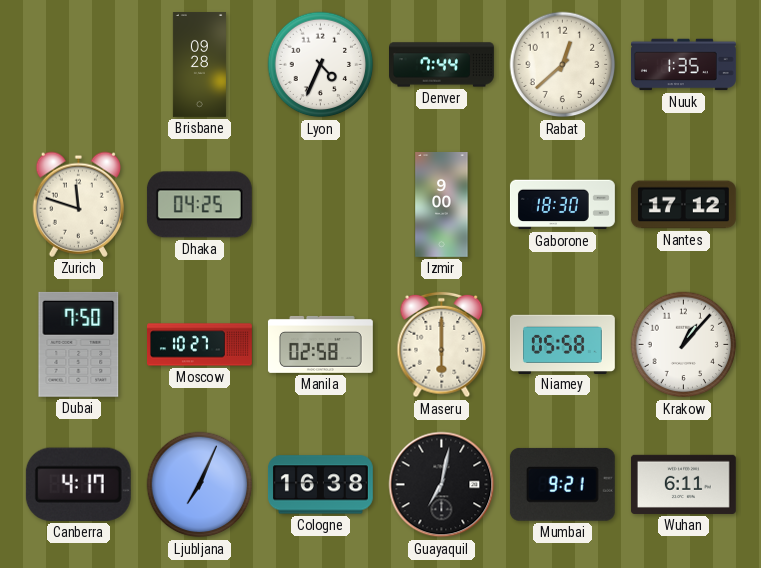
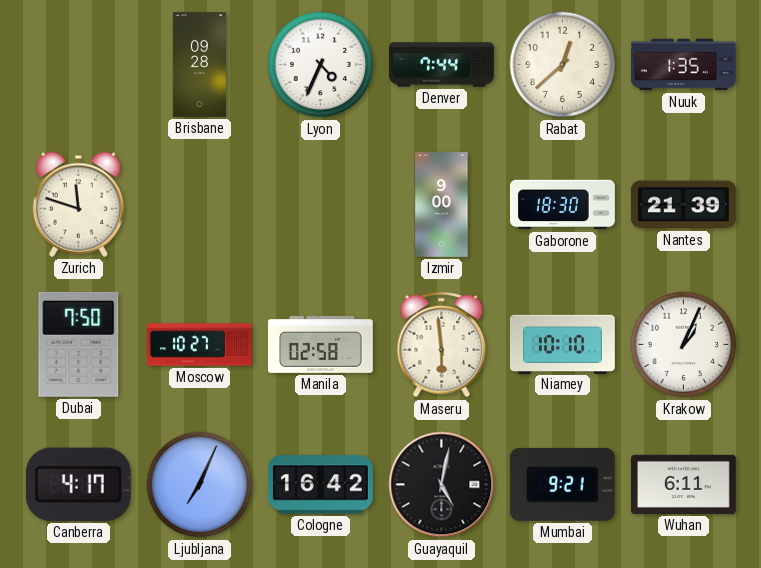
Dhaka: 04:25 -> none (199, 205)
Nantes: 17:12 -> 21:39 (683, 205)
Maseru: 6:00 -> 5:59 (442, 345)
Niamey: 05:58 -> 10:10 (562, 344)
Krakow: 1:07 -> 1:04 (684, 345)
Cologne: 16:38 -> 16:42 (320, 485)
Guayaquil: 7:02 -> 5:02 (442, 485)
